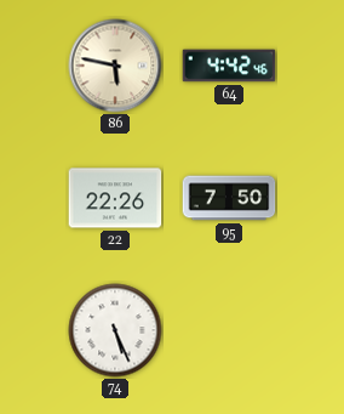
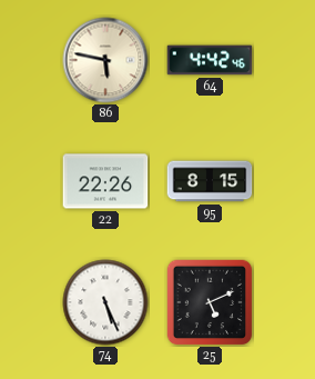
95: 7:50 -> 8:15 (210, 181)
25: none -> 5:11 (210, 302)
